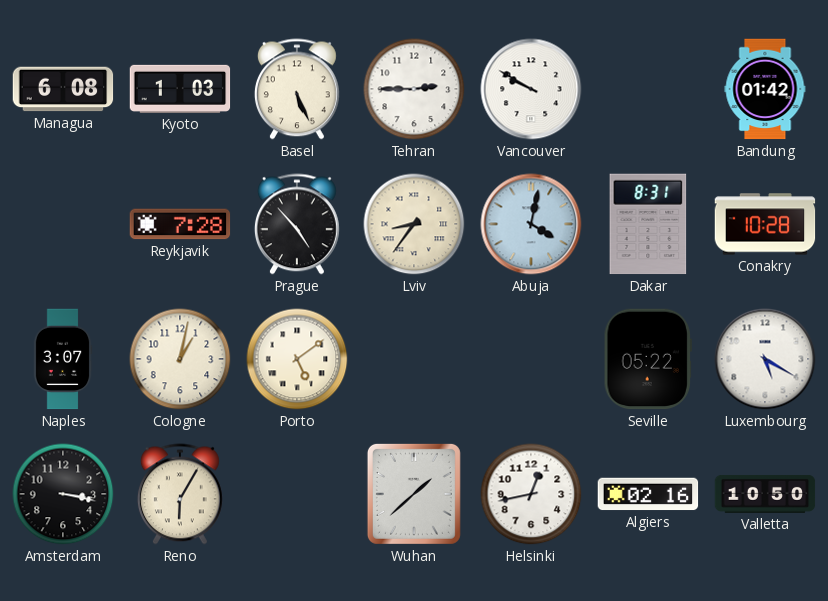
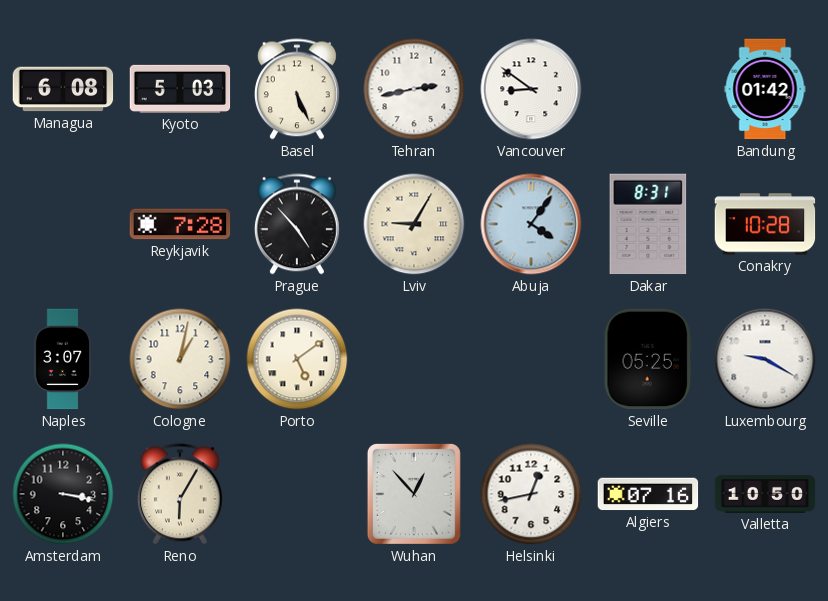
Kyoto: 1:03 -> 5:03 (180, 89)
Tehran: 2:45 -> 2:43 (414, 89)
Vancouver: 9:50 -> 8:51 (531, 89)
Lviv: 8:36 -> 9:05 (414, 224)
Abuja: 4:02 -> 4:06 (531, 224)
Seville: 05:22 -> 05:25 (648, 359)
Luxembourg: 5:20 -> 9:20 (765, 359)
Wuhan: 1:38 -> 12:53 (414, 494)
Algiers: 02:16 -> 07:16 (648, 494)
